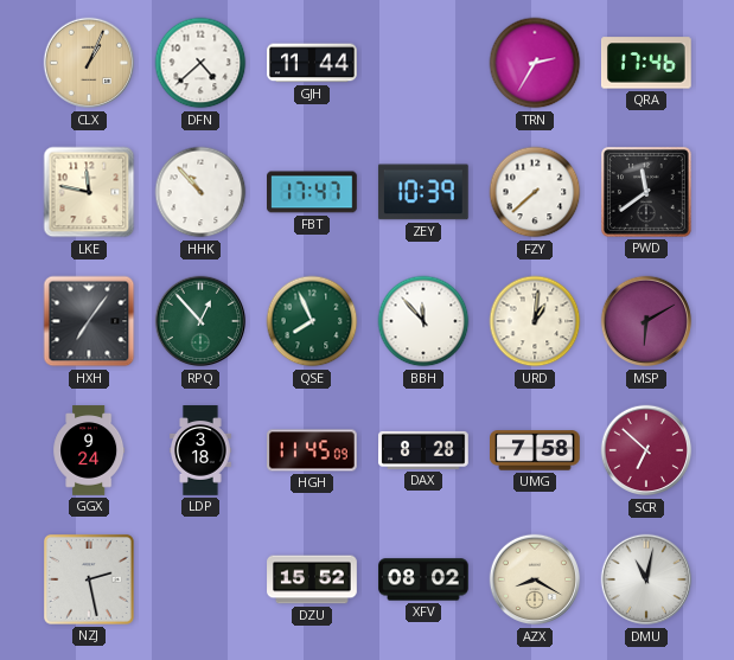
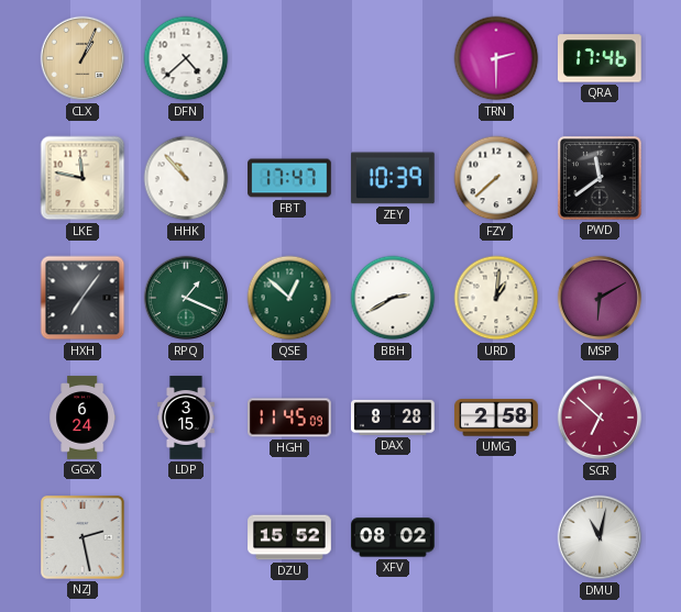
GJH: 11:44 -> none (312, 63)
TRN: 2:35 -> 2:30 (496, 58)
RPQ: 12:53 -> 1:19 (186, 298)
QSE: 7:56 -> 12:52 (289, 298)
BBH: 11:53 -> 2:40 (393, 298)
GGX: 9:24 -> 6:24 (83, 418)
LDP: 3:18 -> 3:15 (187, 418)
UMG: 7:58 -> 2:58 (497, 418)
AZX: 8:20 -> none (535, 579)
